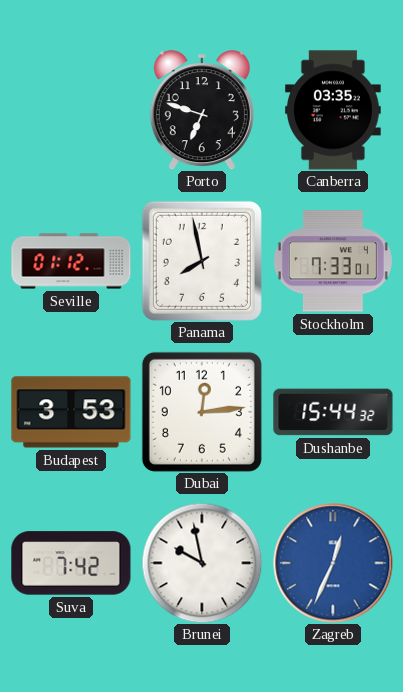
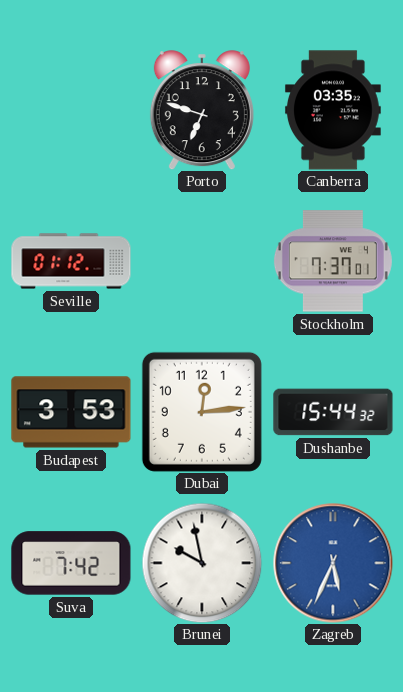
Panama: 7:58 -> none (202, 261)
Stockholm: 7:33 -> 7:37 (333, 261)
Zagreb: 12:34 -> 5:34 (333, 563)
